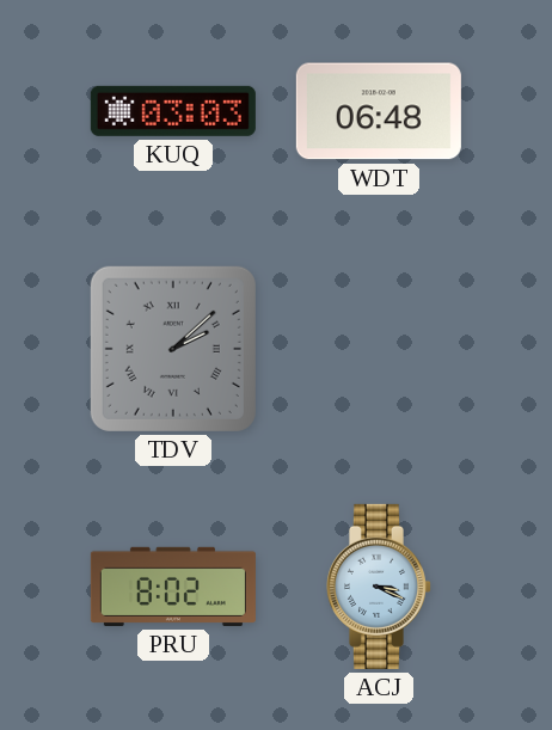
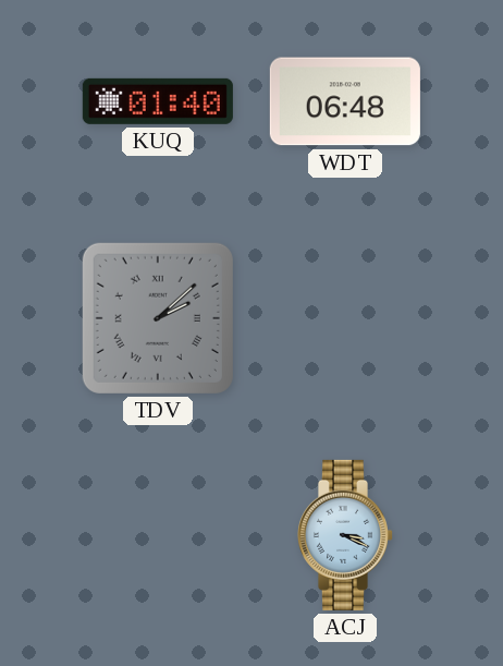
KUQ: 03:03 -> 01:40 (158, 101)
PRU: 8:02 -> none (173, 587)
